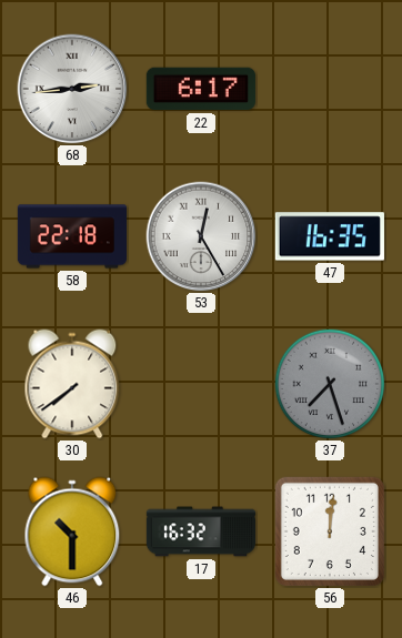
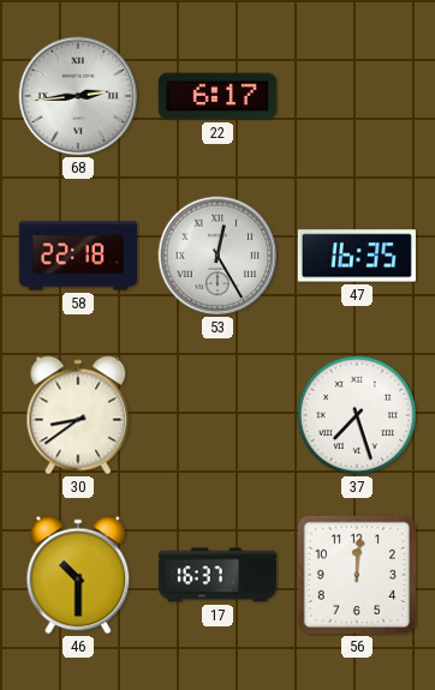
30: 7:39 -> 8:39 (78, 415)
37 dial: grey -> white (357, 415)
17: 16:32 -> 16:37 (216, 575)
